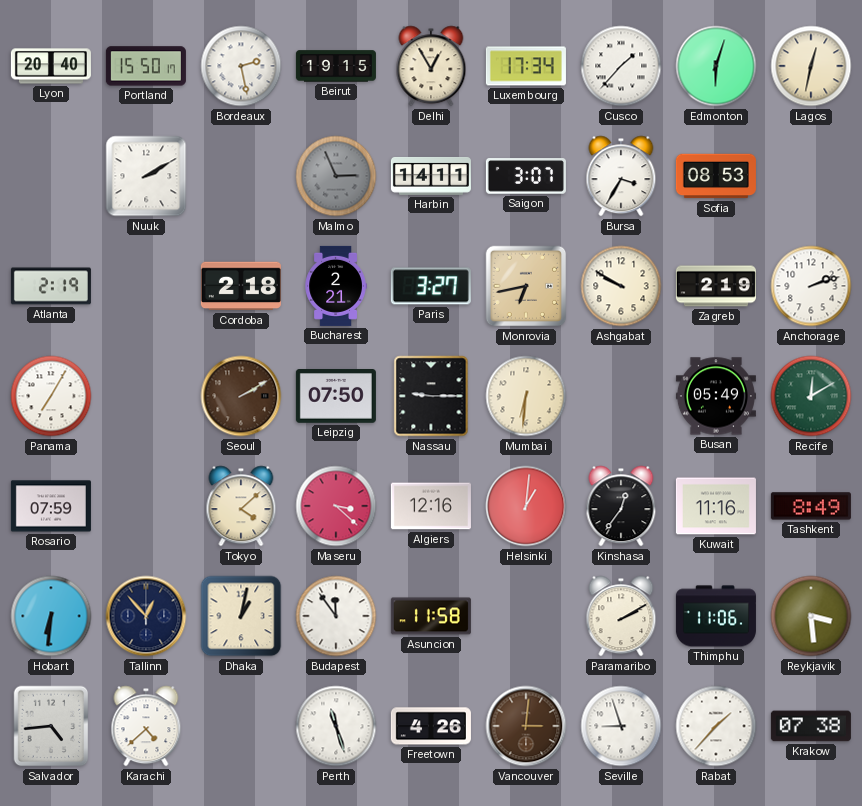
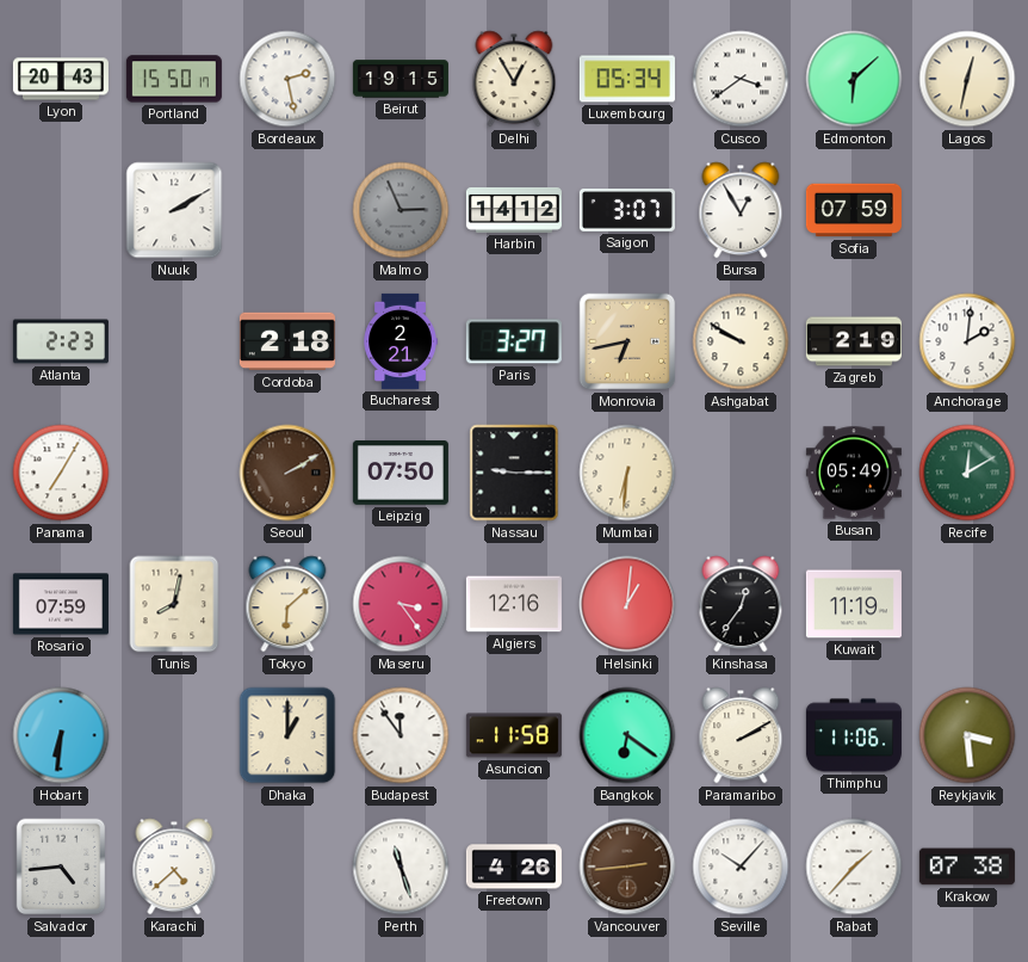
Lyon: 20:40 -> 20:43 (61, 79)
Luxembourg: 17:34 -> 05:34 (627, 79)
Cusco: 1:37 -> 3:39 (741, 79)
Edmonton: 6:03 -> 6:08 (854, 79)
Harbin: 14:11 -> 14:12 (514, 210)
Bursa: 3:35 -> 12:55 (741, 210)
Sofia: 08:53 -> 07:59 (854, 210)
Atlanta: 2:19 -> 2:23 (61, 341)
Anchorage: 2:12 -> 2:01 (967, 341)
Tunis: none -> 8:02 (174, 604)
Tokyo: 4:08 -> 6:08 (287, 604)
Maseru: 3:22 -> 3:24 (401, 604)
Kuwait: 11:16 -> 11:19 (854, 604)
Tashkent: 8:49 -> none (811, 506)
Tallinn: 12:53 -> none (146, 616)
Dhaka: 1:02 -> 1:00 (287, 735)
Bangkok: none -> 6:21 (627, 735)
Vancouver: 3:01 -> 2:44 (627, 867)
Seville: 8:57 -> 10:07 (741, 867)
